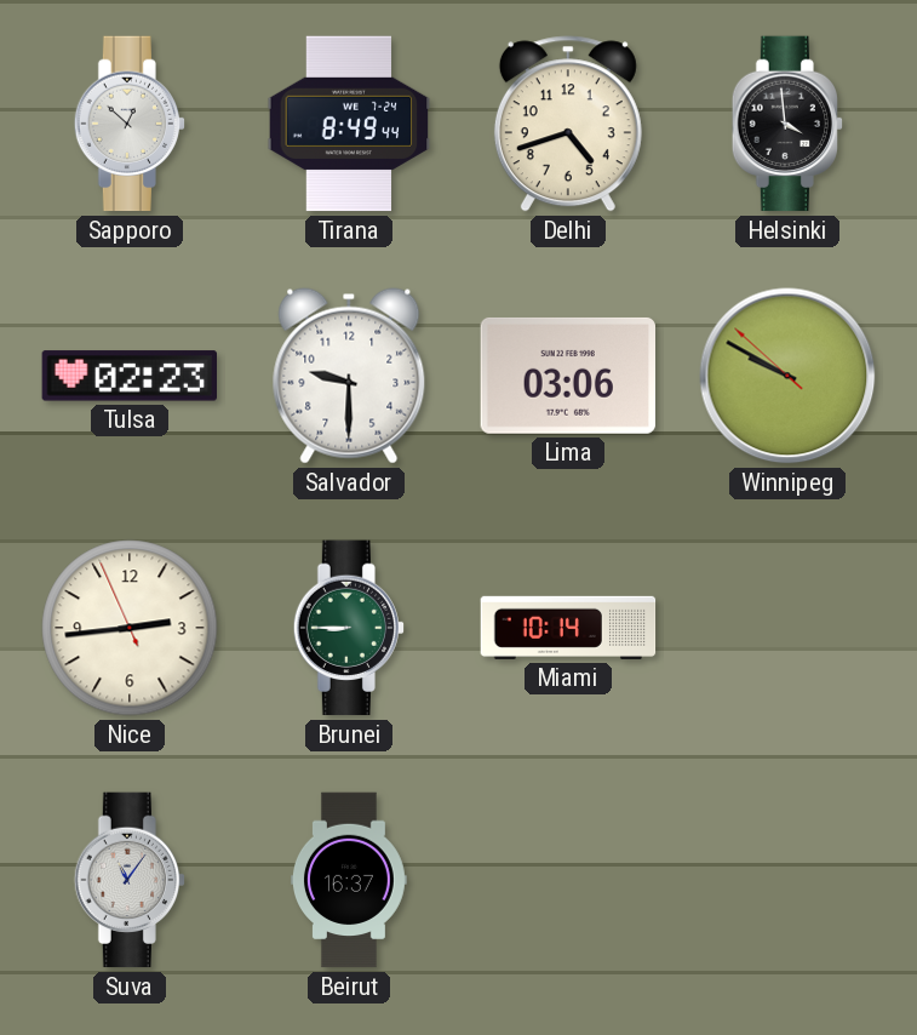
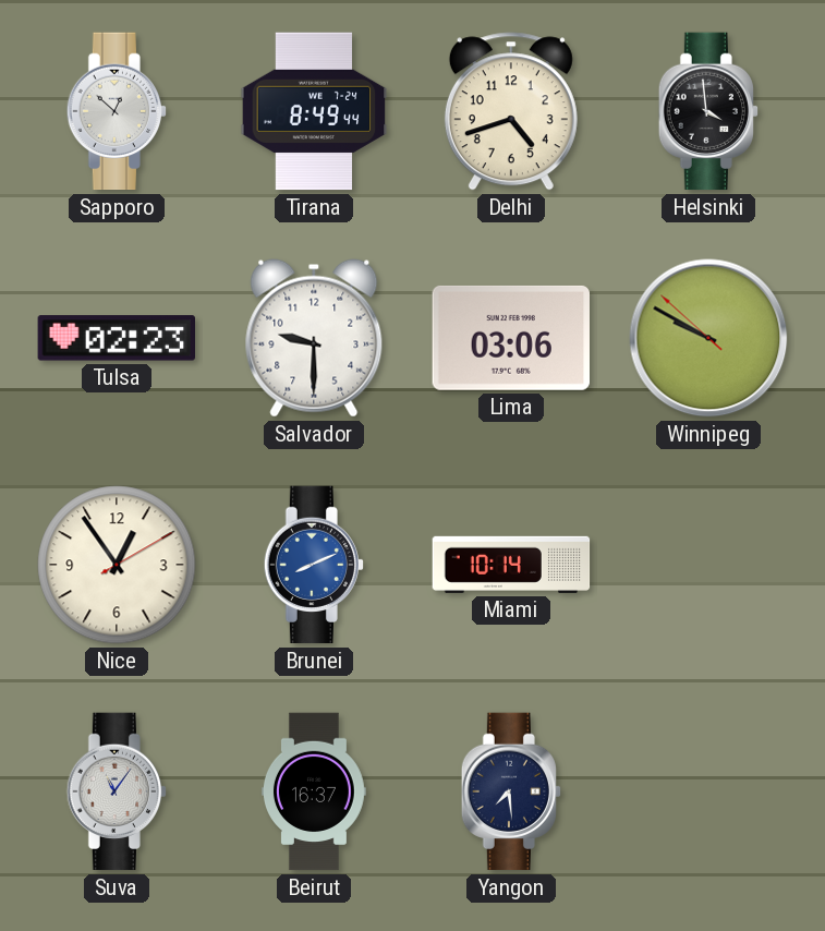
Nice: 2:43 -> 12:54 (117, 565)
Brunei: 8:45 -> 8:11 (313, 565)
Brunei dial: green -> blue (313, 565)
Yangon: none -> 7:29 (510, 791)
